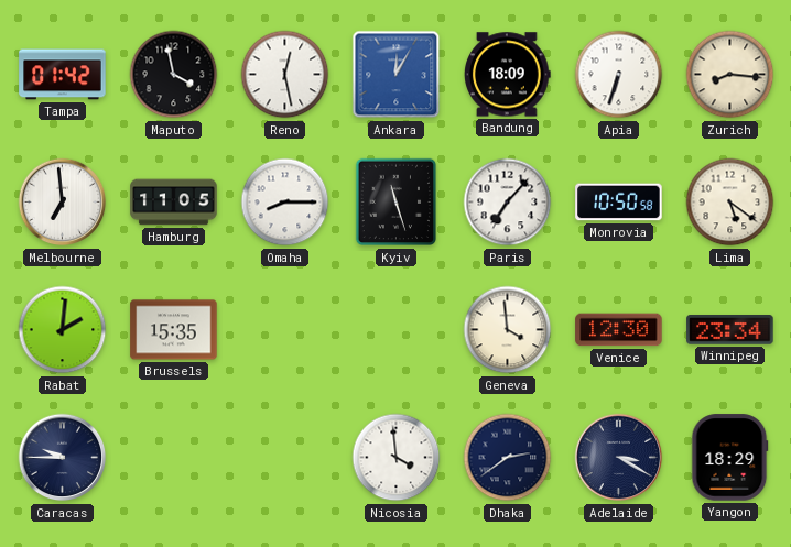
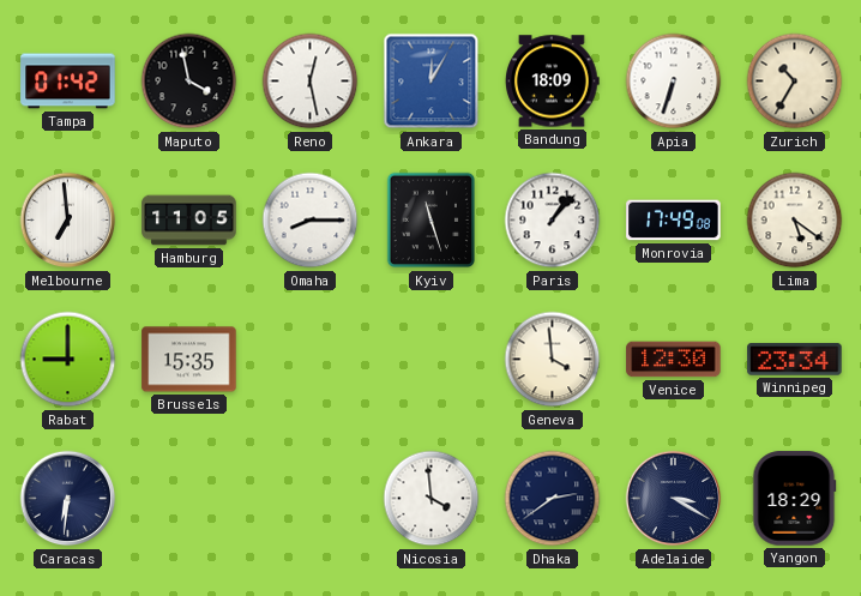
Zurich: 8:16 -> 10:35 (795, 82)
Paris: 7:07 -> 1:07 (553, 221)
Monrovia: 10:50 -> 17:49 (674, 221)
Rabat: 2:01 -> 9:00 (68, 360)
Caracas: 9:45 -> 6:31 (68, 499)
